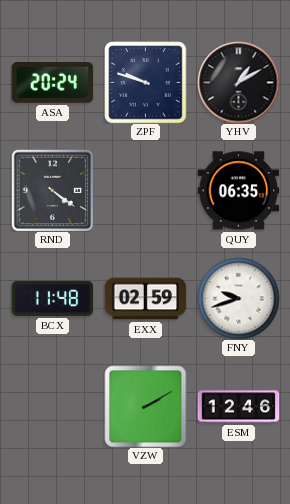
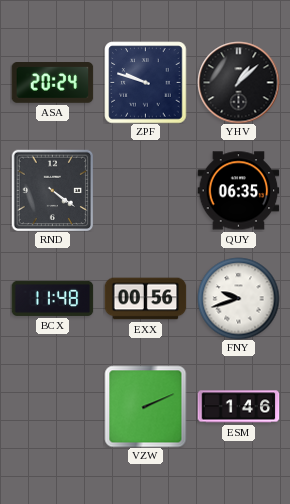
YHV: 1:10 -> 1:08 (238, 82)
EXX: 02:59 -> 00:56 (145, 299)
VZW: 2:10 -> 2:11 (145, 406)
ESM: 12:46 -> 1:46 (238, 407)
